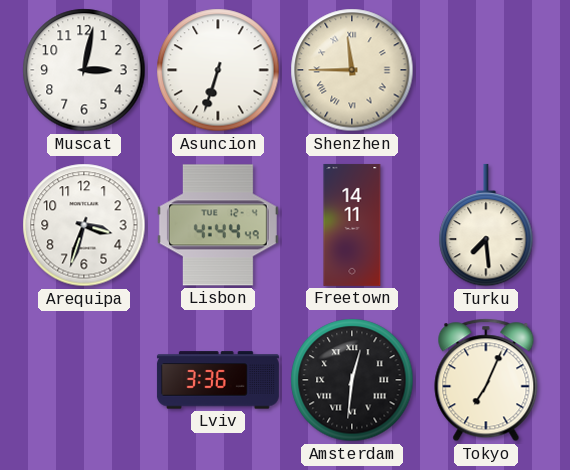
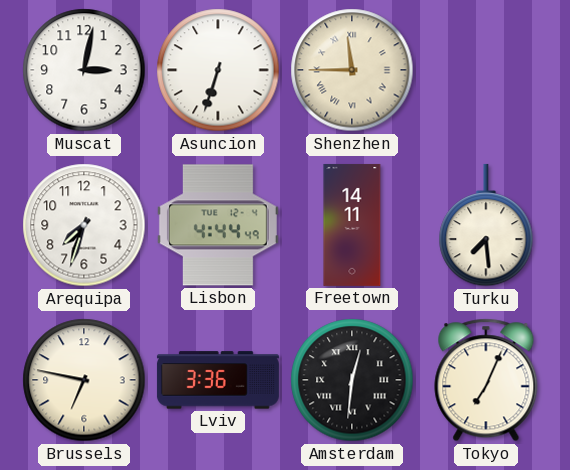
Arequipa: 3:33 -> 7:33 (84, 225)
Brussels: none -> 6:47 (84, 380)
